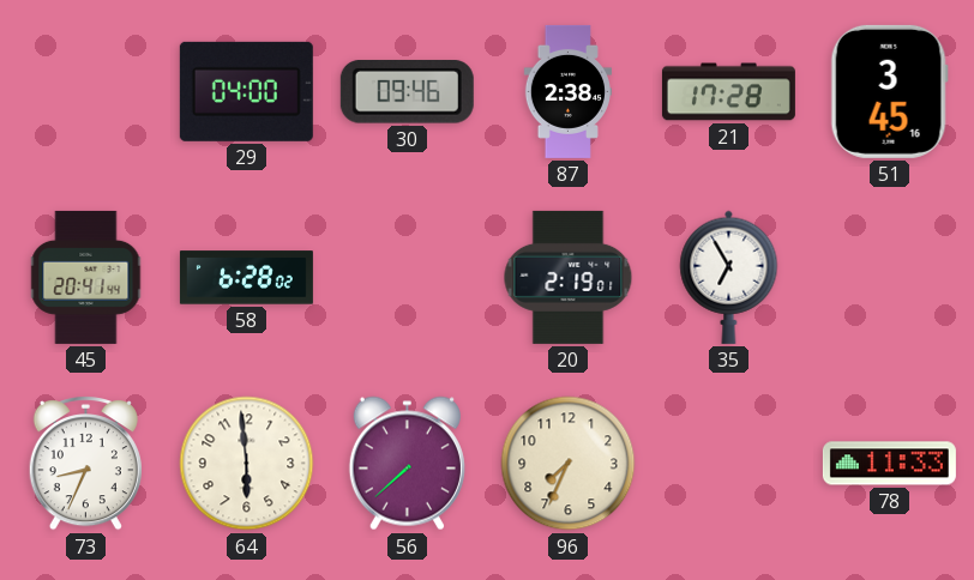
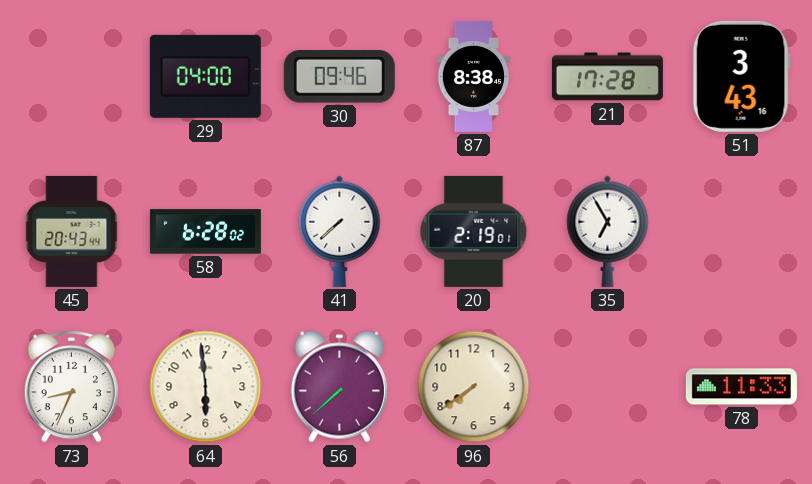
87: 2:38 -> 8:38 (473, 76)
51: 3:45 -> 3:43 (741, 76)
45: 20:41 -> 20:43 (72, 231)
41: none -> 7:38 (340, 231)
96: 7:34 -> 7:39 (474, 387)
